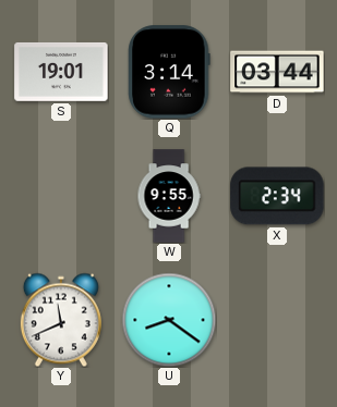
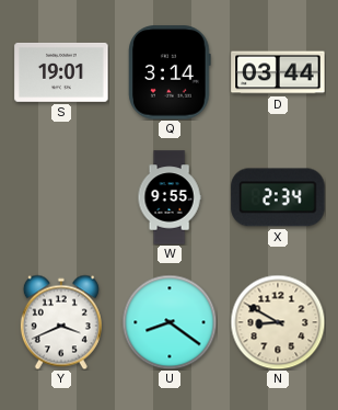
Y: 11:41 -> 3:41 (61, 322)
N: none -> 8:50 (278, 322)
